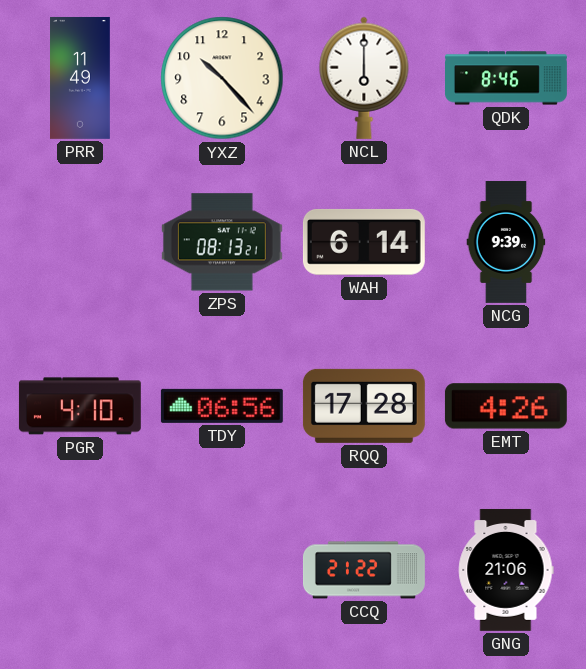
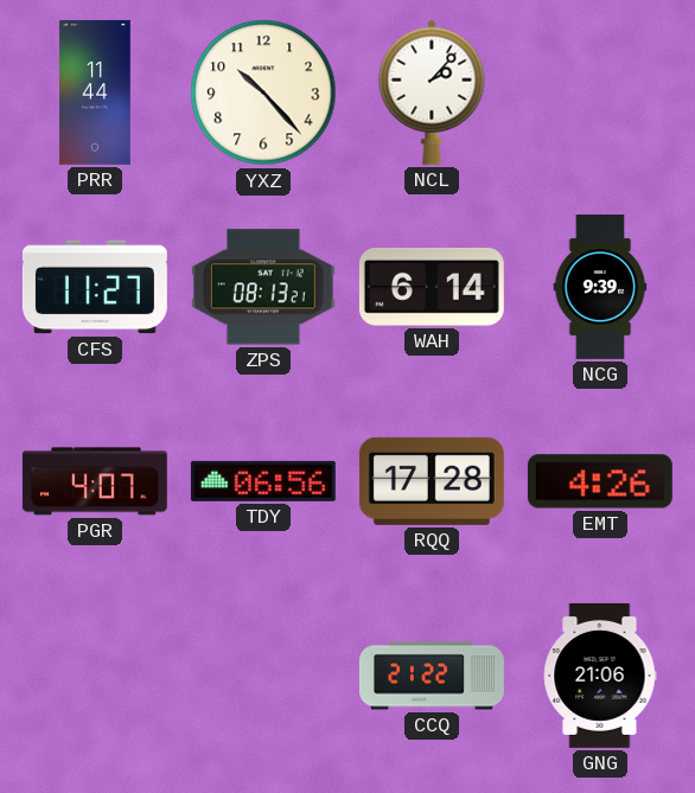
PRR: 11:49 -> 11:44 (96, 92)
NCL: 6:00 -> 2:07 (432, 92)
QDK: 8:46 -> none (507, 78)
CFS: none -> 11:27 (95, 287)
PGR: 4:10 -> 4:07 (95, 481)
